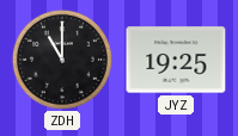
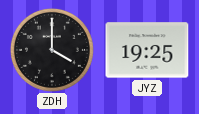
ZDH: 11:00 -> 4:00 (52, 50)
